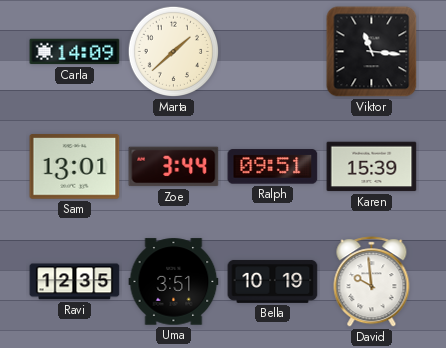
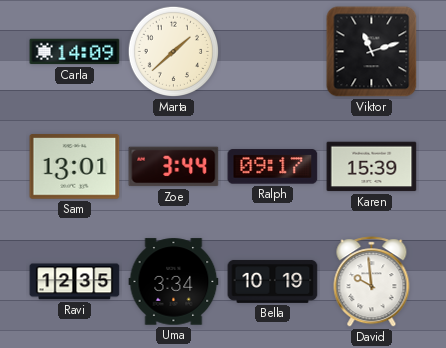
Viktor: 11:16 -> 11:12 (372, 52)
Ralph: 09:51 -> 09:17 (273, 167)
Uma: 3:51 -> 3:34 (174, 282)
